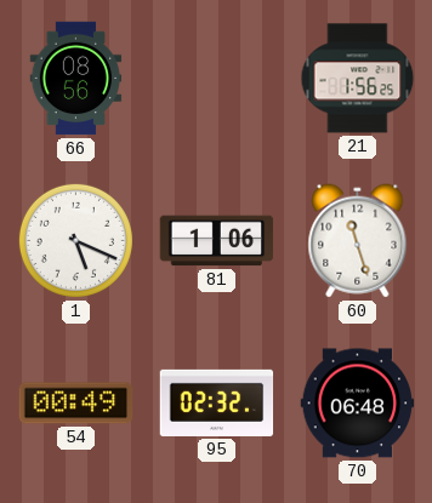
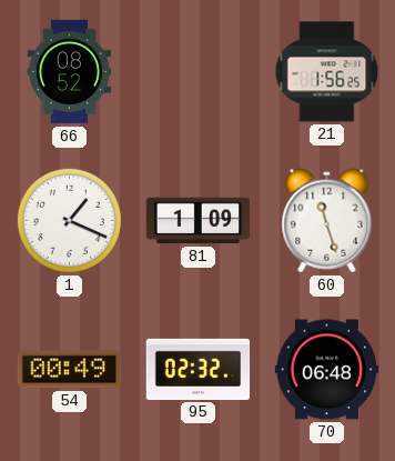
66: 08:56 -> 08:52 (70, 72)
1: 5:19 -> 1:19 (69, 220)
81: 1:06 -> 1:09 (199, 221)
